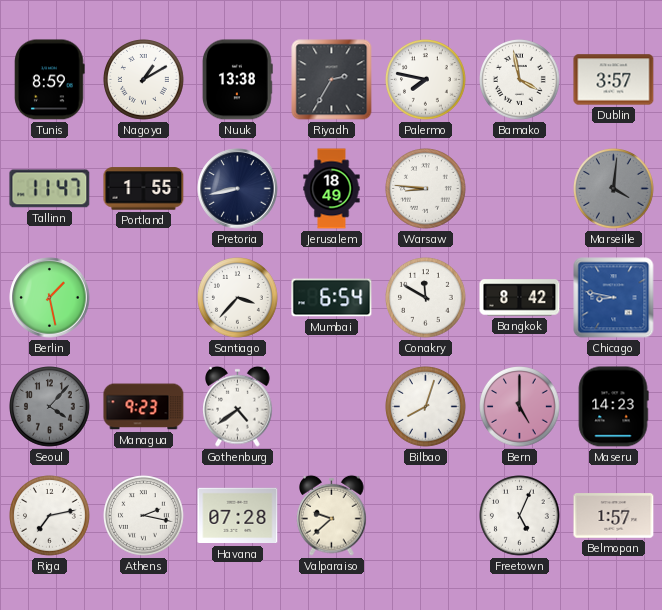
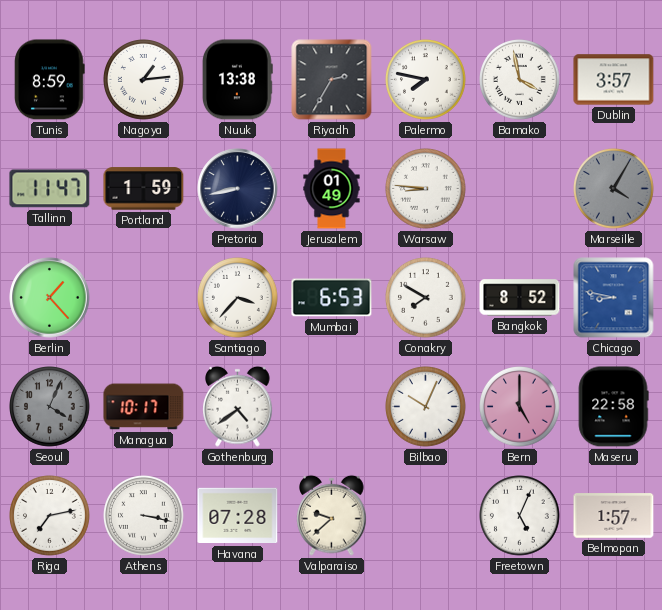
Nagoya: 1:10 -> 1:14 (144, 80)
Portland: 1:55 -> 1:59 (144, 189)
Jerusalem: 18:49 -> 01:49 (332, 189)
Marseille: 4:01 -> 4:05 (614, 189)
Berlin: 1:28 -> 1:23 (50, 298)
Mumbai: 6:54 -> 6:53 (332, 298)
Conakry: 11:50 -> 7:50 (426, 298)
Bangkok: 8:42 -> 8:52 (520, 298)
Seoul: 4:07 -> 4:04 (50, 407)
Managua: 9:23 -> 10:17 (144, 407)
Bilbao: 8:03 -> 10:04 (426, 407)
Maseru: 14:23 -> 22:58 (613, 407)
Athens: 2:17 -> 3:17 (144, 516)
